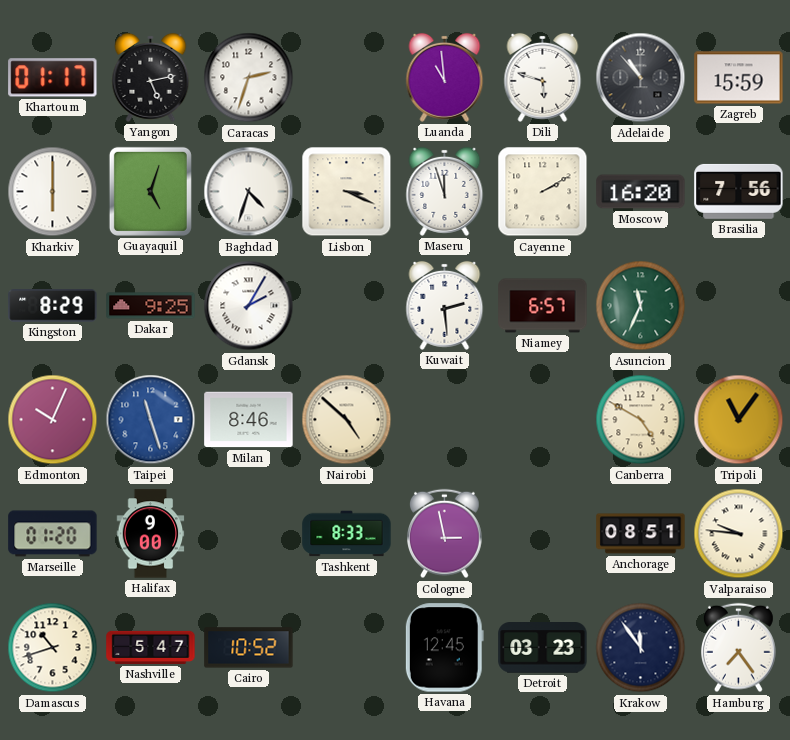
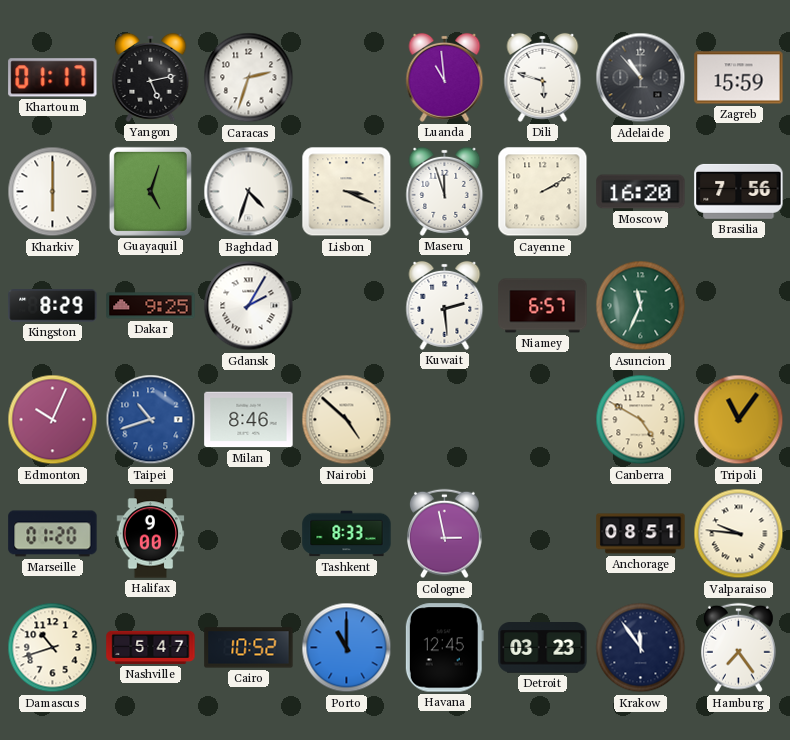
Taipei: 11:27 -> 10:42 (151, 420)
Porto: none -> 11:00 (347, 648)
